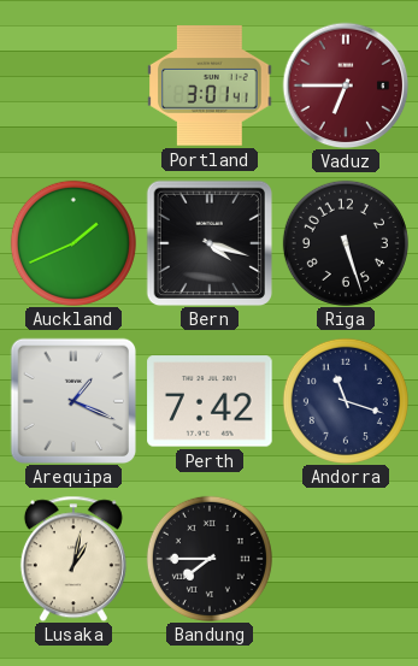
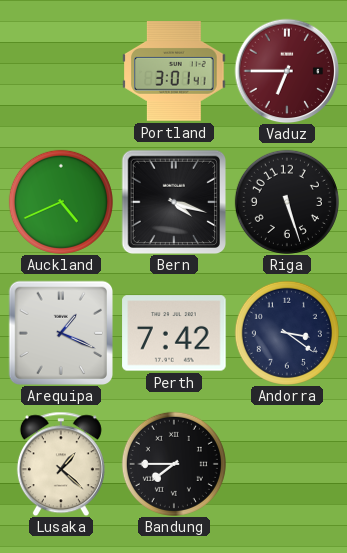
Auckland: 1:41 -> 4:41 (61, 202)
Andorra: 11:18 -> 3:21 (287, 333)
Lusaka: 1:02 -> 1:22 (61, 464)
